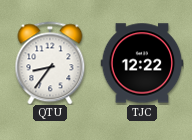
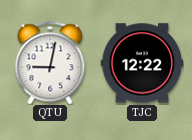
QTU: 8:36 -> 9:02 (50, 63)
